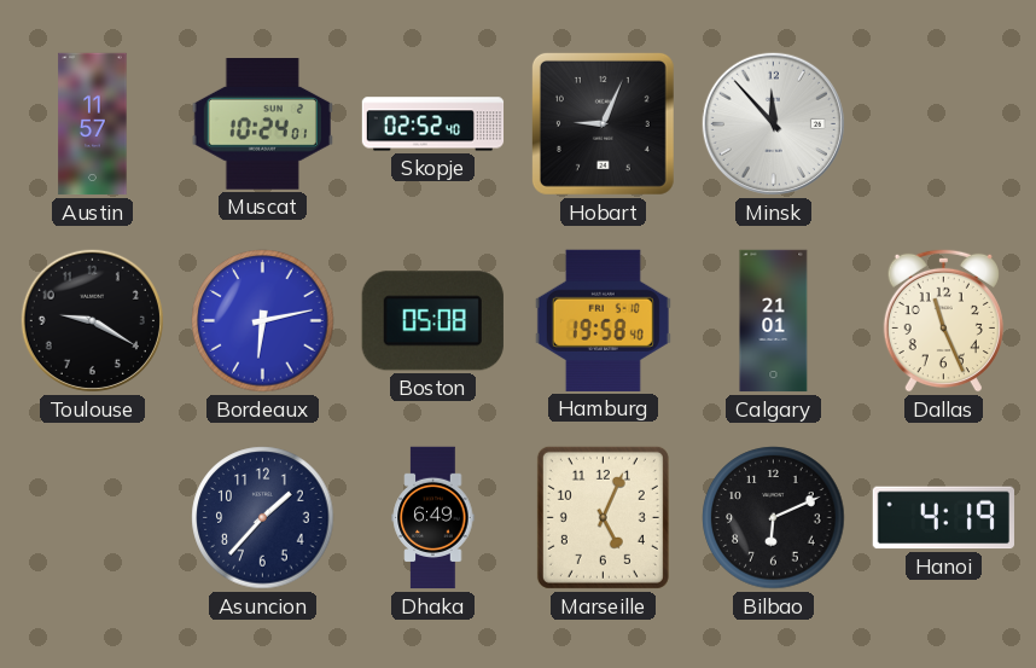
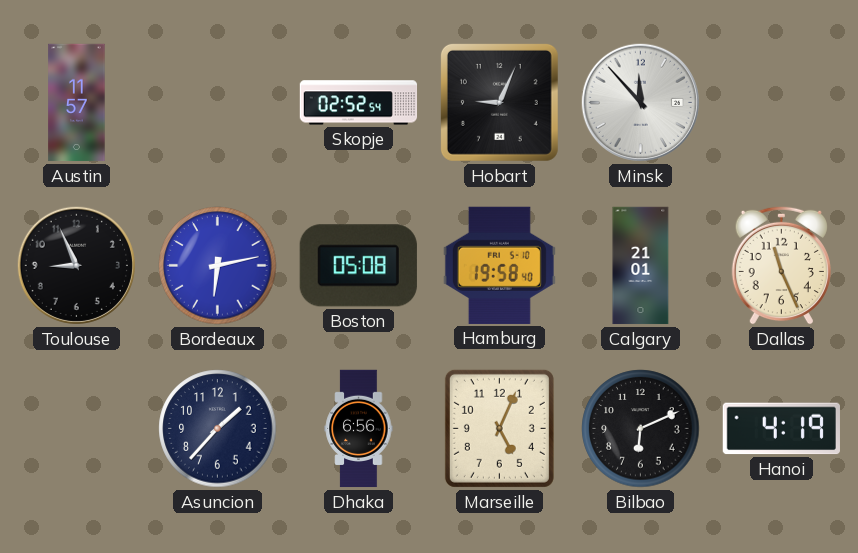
Muscat: 10:24 -> none (262, 124)
Skopje: 02:52:40 -> 02:52:54 (359, 103)
Toulouse: 9:20 -> 8:56 (76, 265)
Dhaka: 6:49 -> 6:56 (359, 429)
